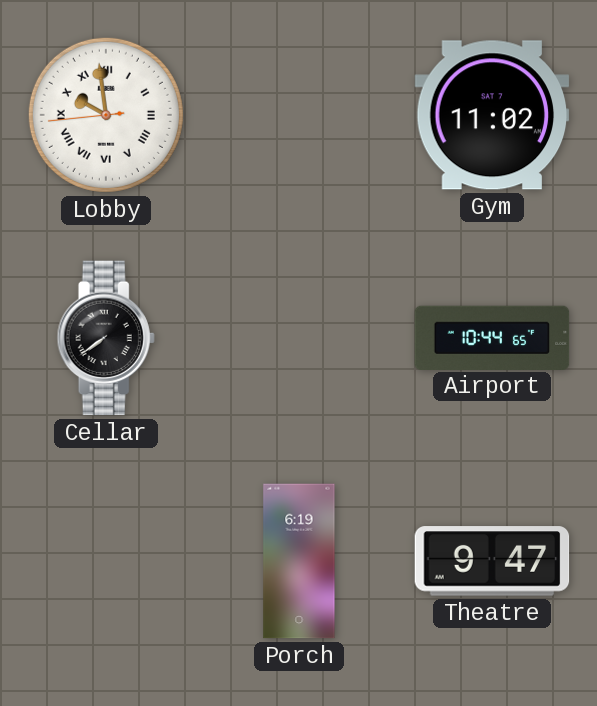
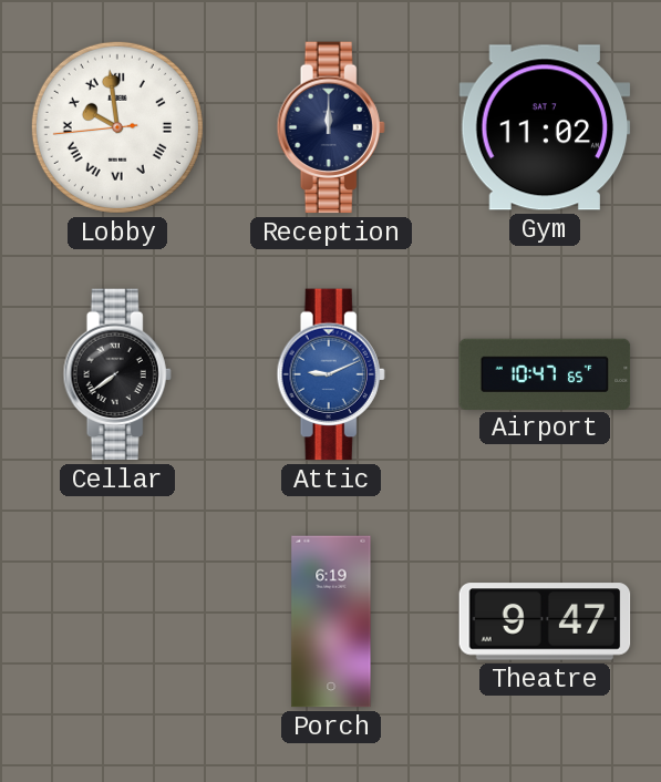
Reception: none -> 12:00 (331, 127)
Attic: none -> 9:11 (331, 374)
Airport: 10:44 -> 10:47 (545, 373)
